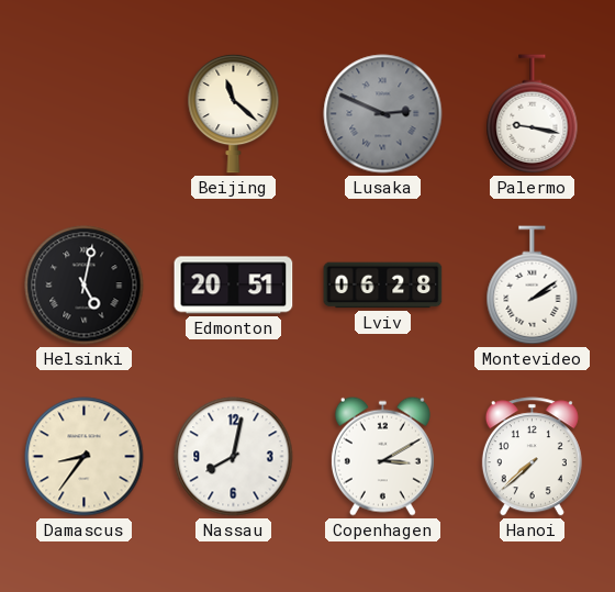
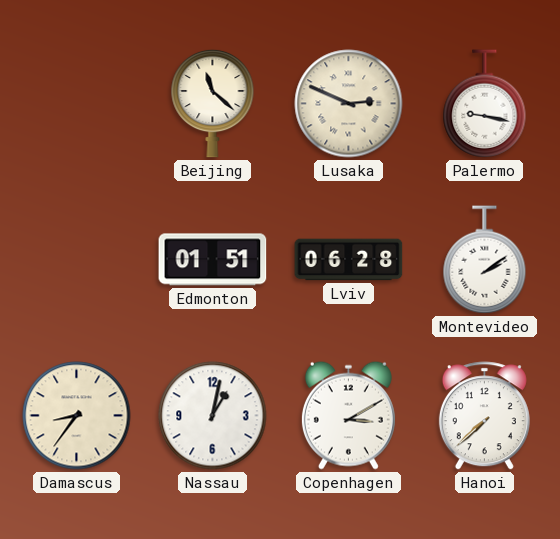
Lusaka dial: grey -> cream (349, 104)
Helsinki: 5:02 -> none (85, 286)
Edmonton: 20:51 -> 01:51 (213, 260)
Nassau: 8:02 -> 1:02 (213, 416)
